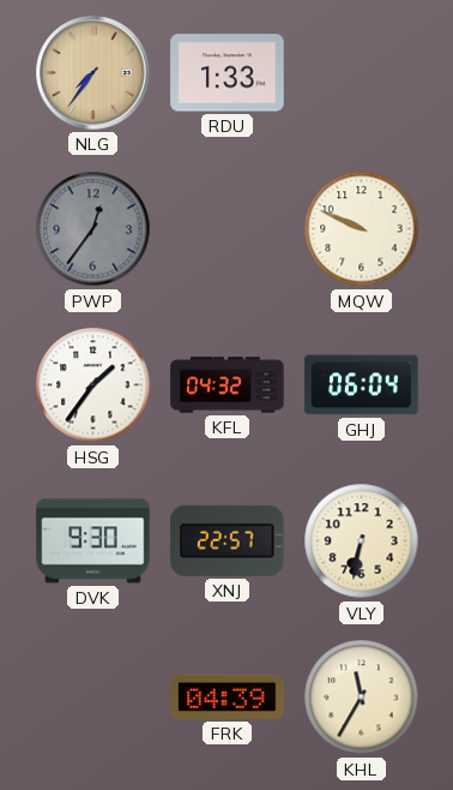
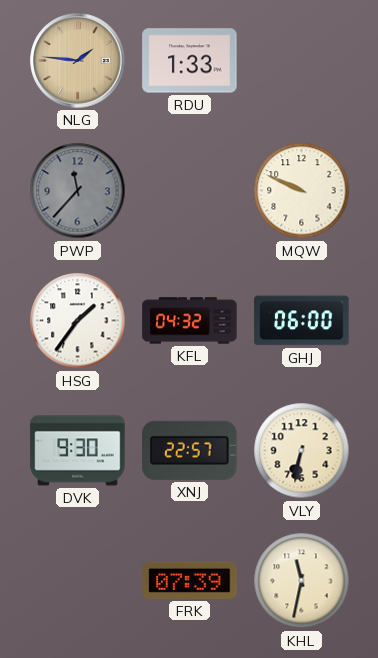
NLG: 7:36 -> 1:46 (78, 61)
PWP: 12:36 -> 11:37 (78, 191)
GHJ: 06:04 -> 06:00 (302, 321)
FRK: 04:39 -> 07:39 (190, 580)
KHL: 11:35 -> 11:32 (302, 581)
